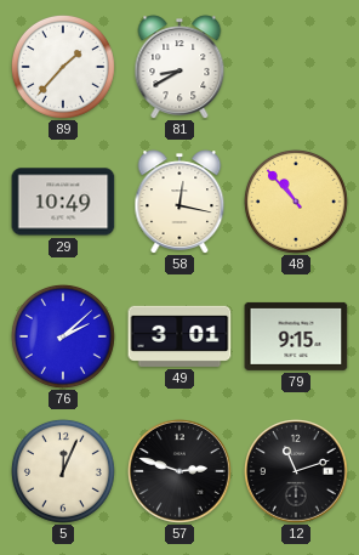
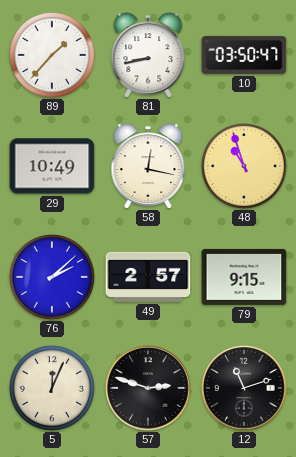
81: 8:40 -> 8:43 (148, 55)
10: none -> 03:50 (244, 55)
48: 10:53 -> 10:57 (244, 166)
49: 3:01 -> 2:57 (148, 277)
